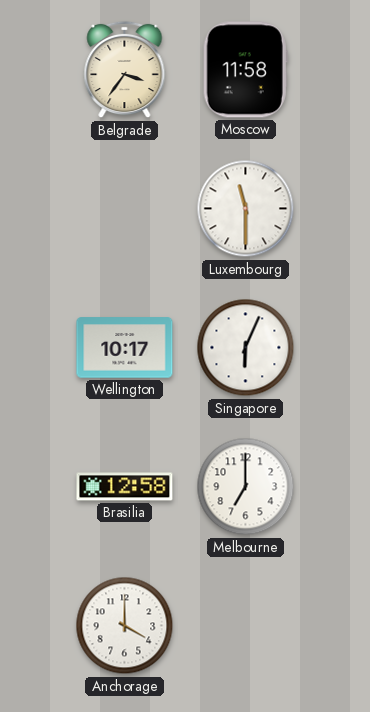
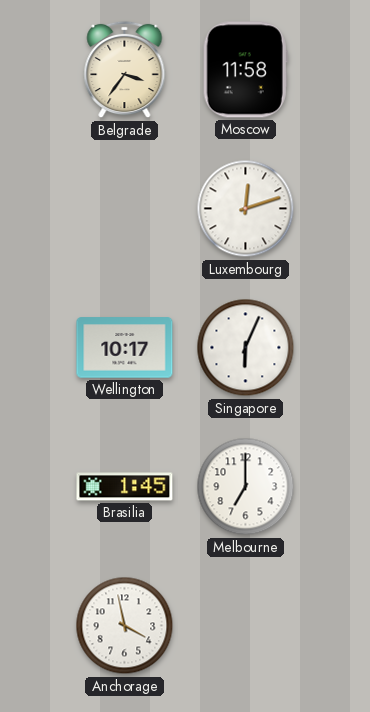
Luxembourg: 11:30 -> 12:12 (246, 209)
Brasilia: 12:58 -> 1:45 (125, 487)
Anchorage: 4:00 -> 3:58 (125, 626)
